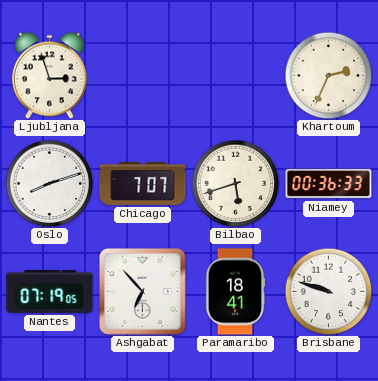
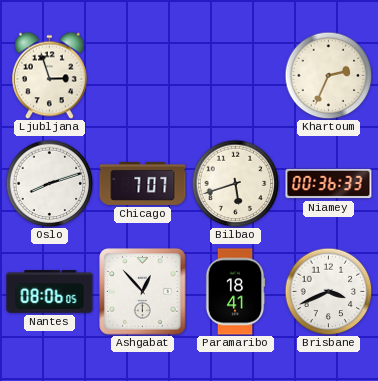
Nantes: 07:19 -> 08:06 (50, 292)
Ashgabat: 6:53 -> 12:53 (143, 292)
Brisbane: 9:48 -> 3:41 (328, 291)
